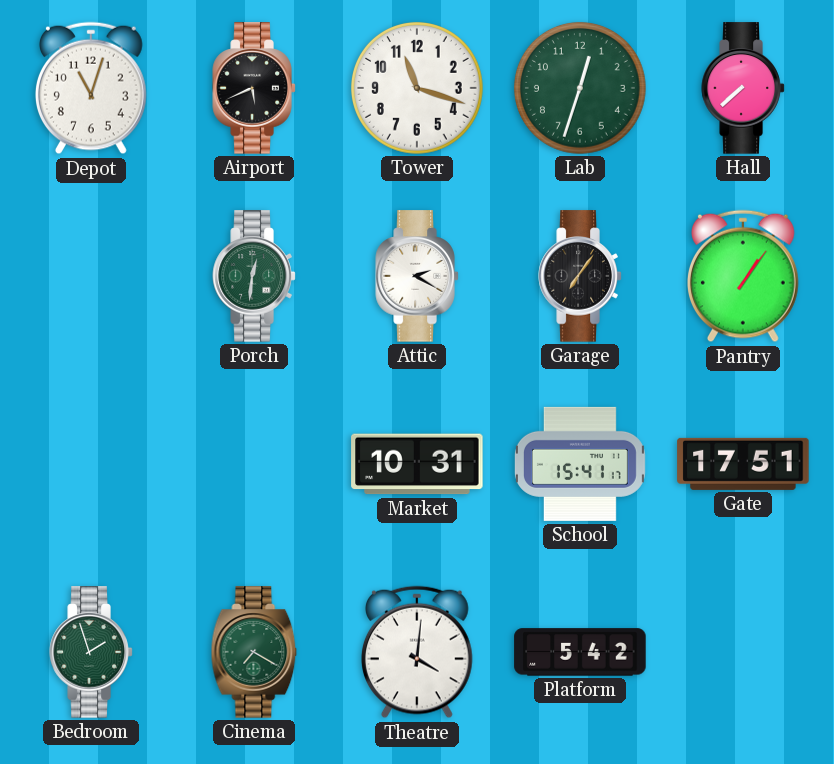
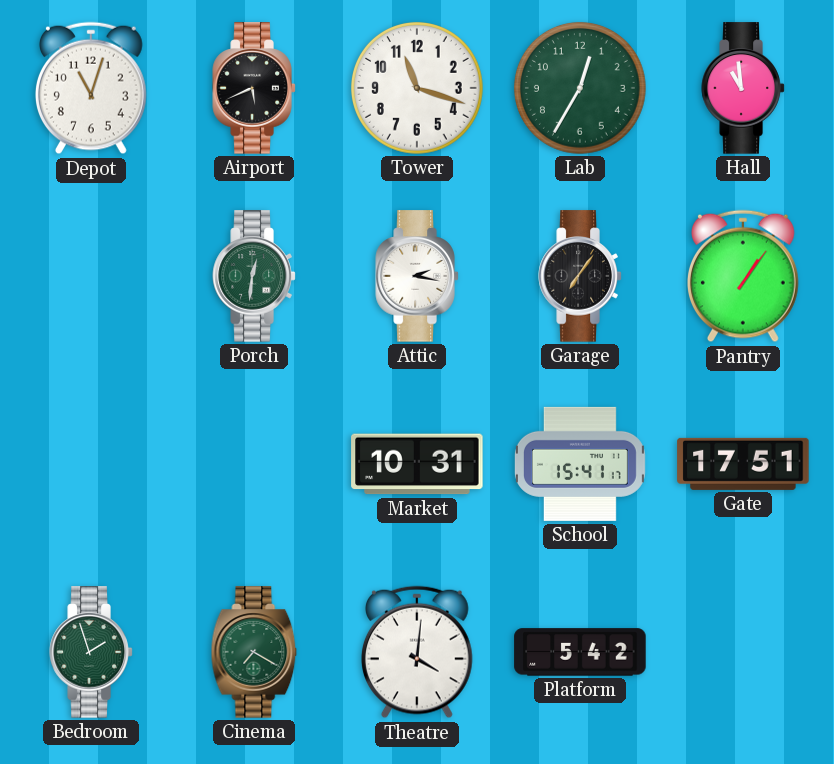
Lab: 12:33 -> 12:35 (580, 88)
Hall: 7:38 -> 10:59 (743, 88)
Attic: 2:20 -> 2:17 (417, 276)
